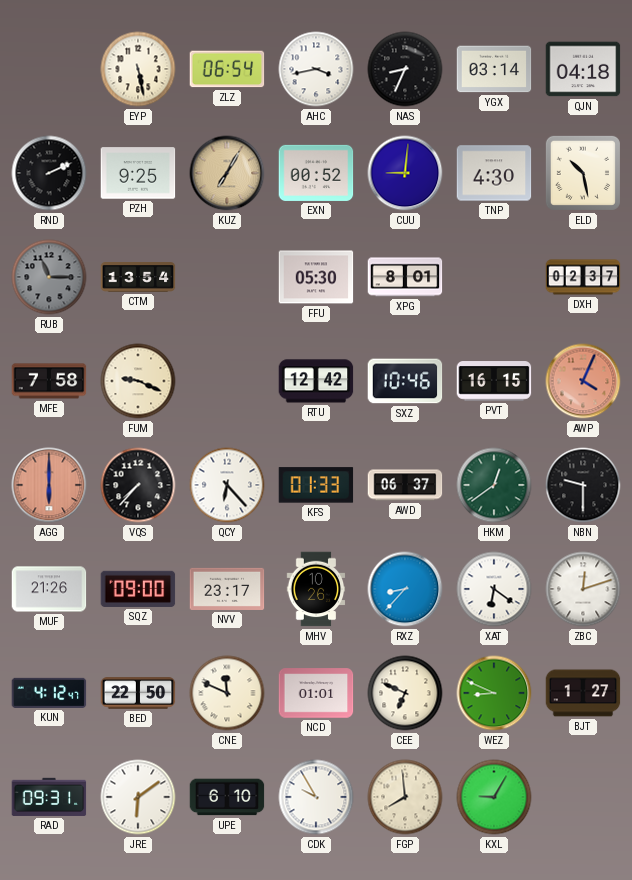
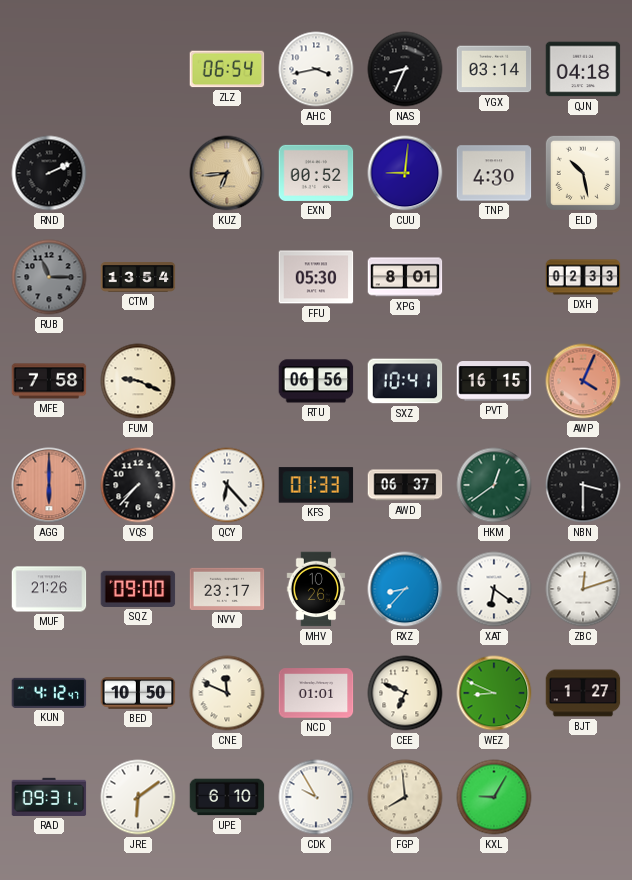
EYP: 5:28 -> none (138, 69)
PZH: 9:25 -> none (138, 173)
KUZ: 7:05 -> 6:44 (227, 173)
DXH: 02:37 -> 02:33 (583, 277)
RTU: 12:42 -> 06:56 (316, 381)
SXZ: 10:46 -> 10:41 (405, 381)
NBN: 9:30 -> 3:30 (583, 485)
BED: 22:50 -> 10:50 (138, 693)
